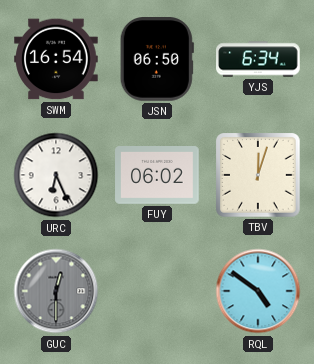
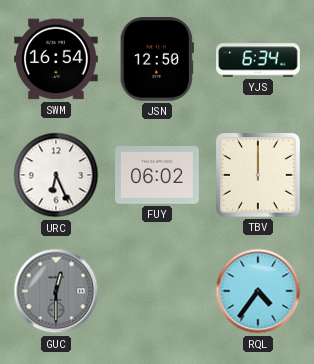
JSN: 06:50 -> 12:50 (157, 59)
TBV: 12:03 -> 12:00 (258, 175)
RQL: 4:51 -> 4:36 (258, 291)
